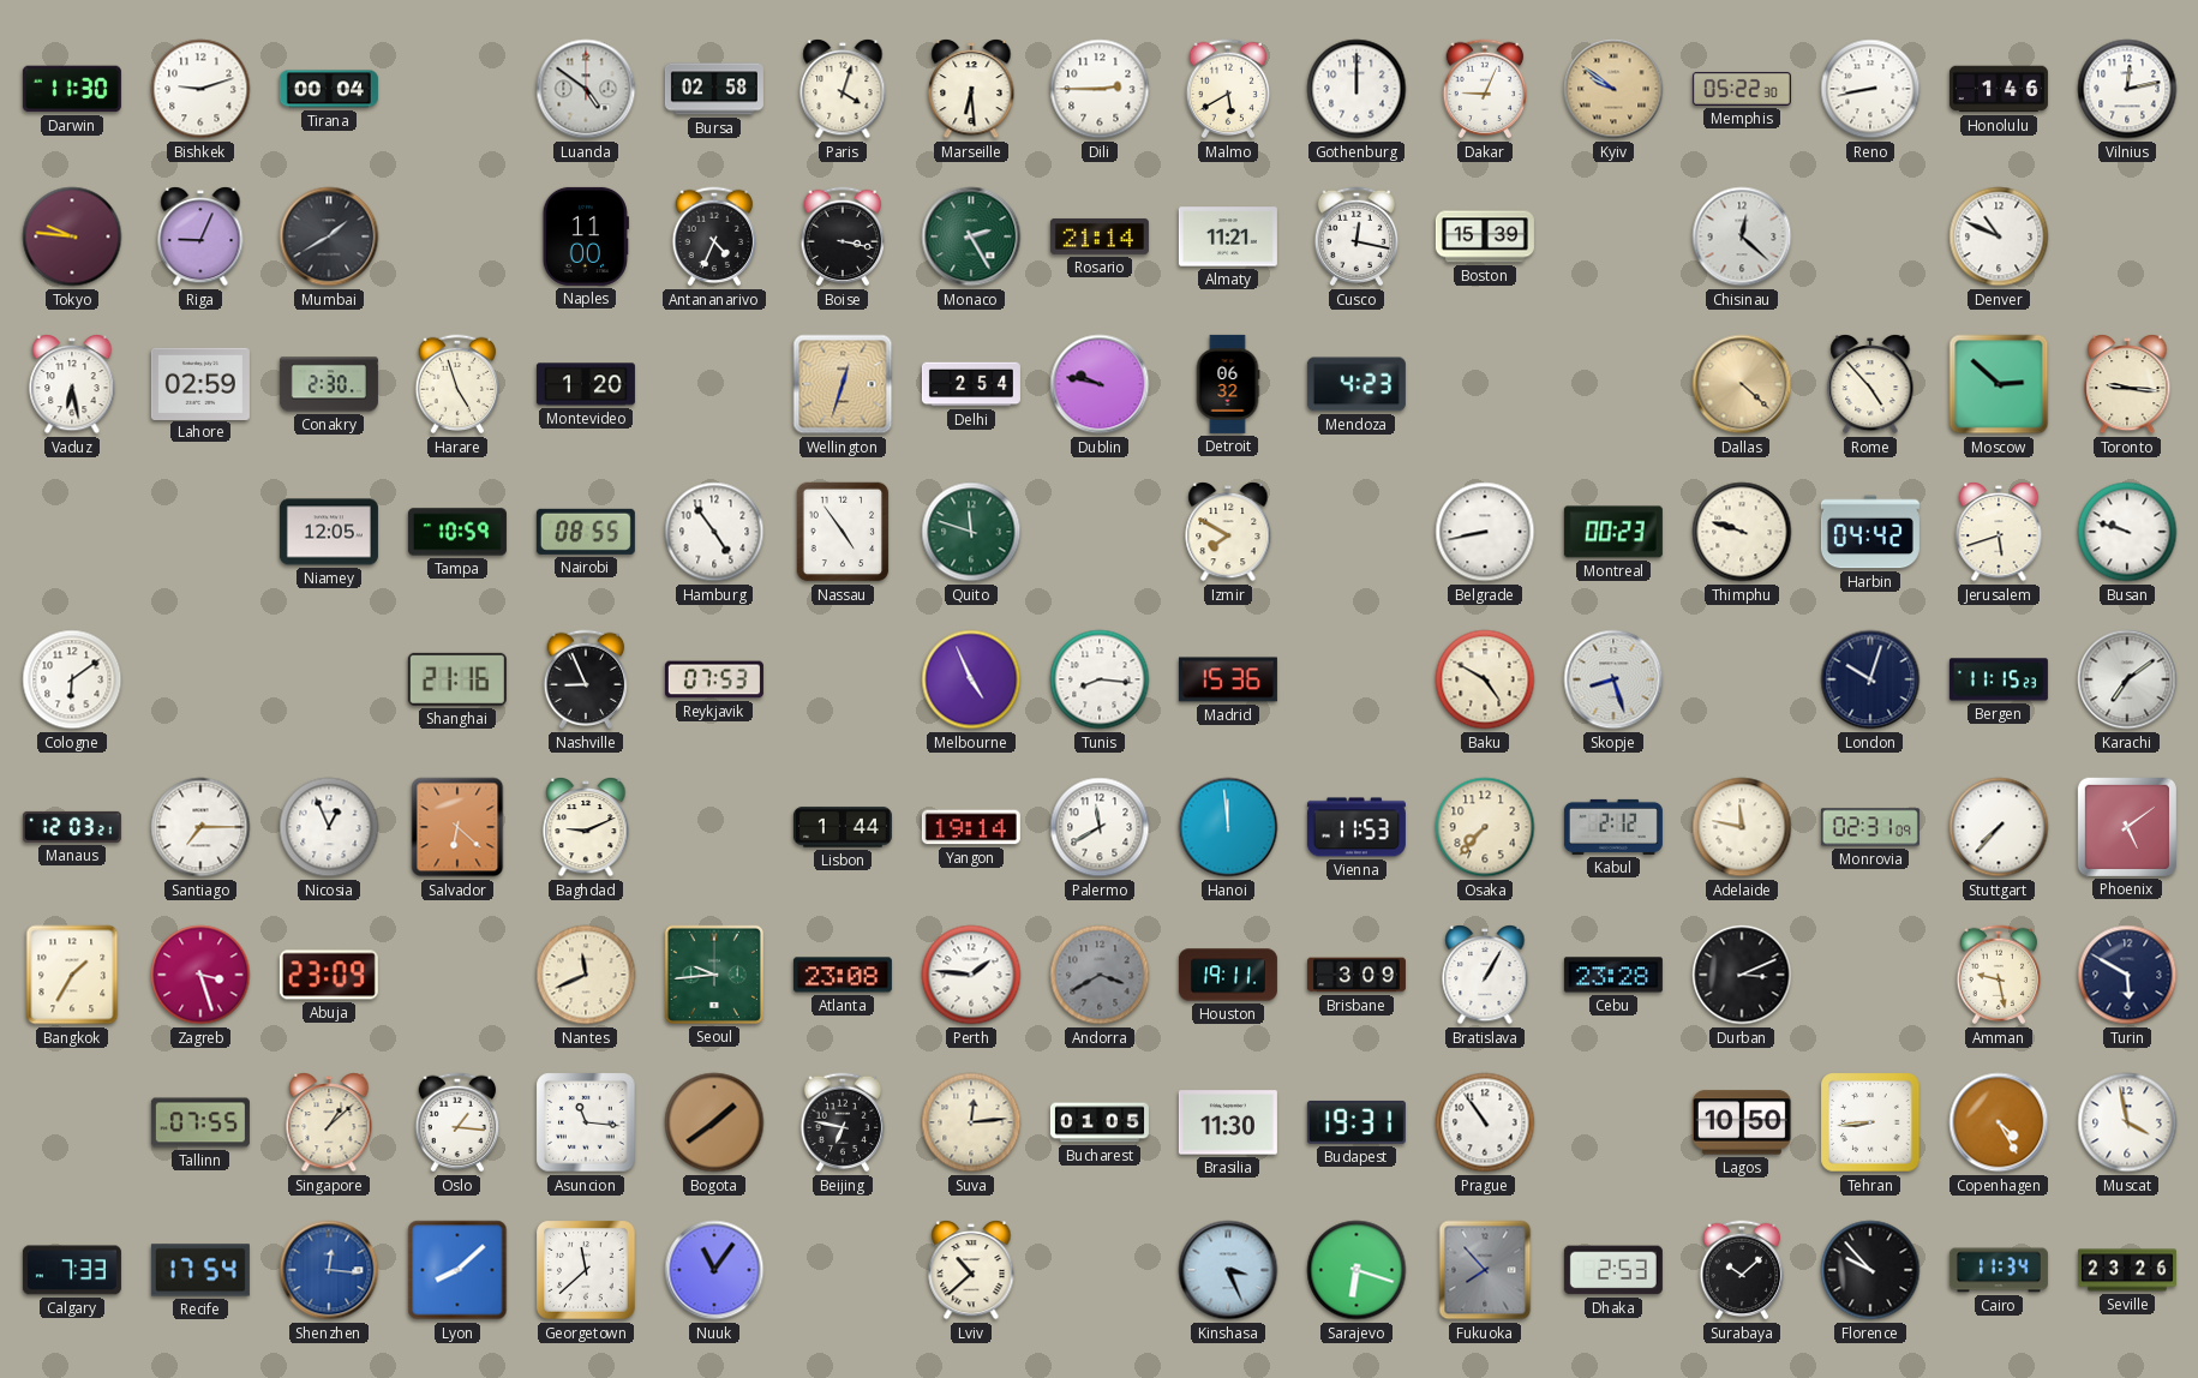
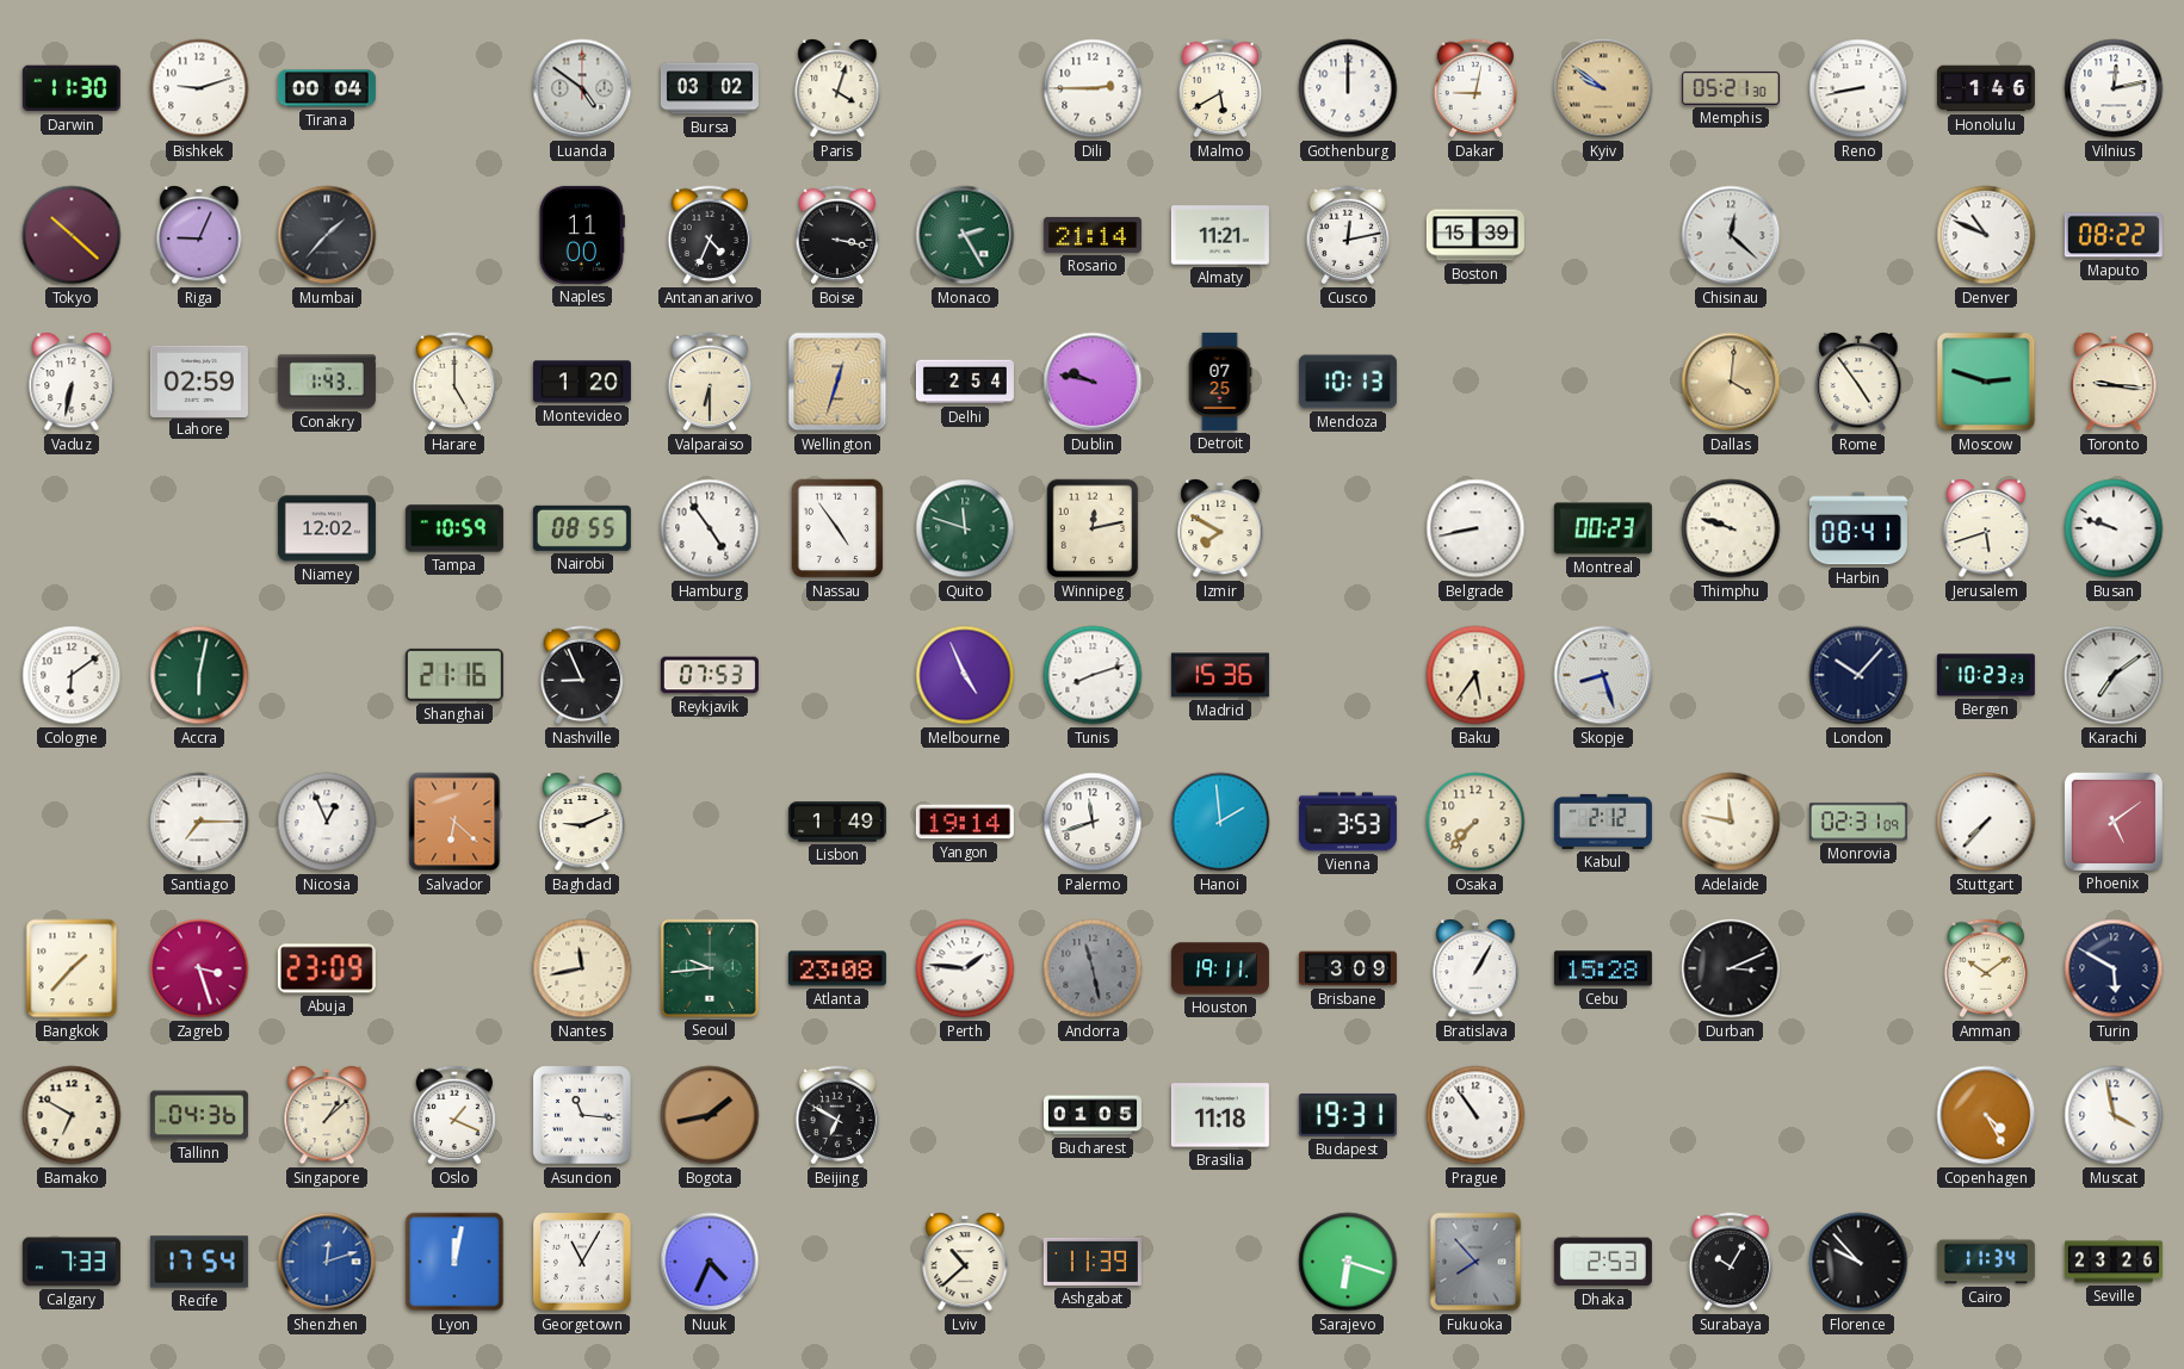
Bursa: 02:58 -> 03:02 (710, 88)
Marseille: 6:29 -> none (971, 90)
Dakar: 9:04 -> 9:02 (1475, 88)
Memphis: 05:22 -> 05:21 (1731, 88)
Tokyo: 9:46 -> 10:22 (72, 235)
Mumbai: 1:40 -> 1:37 (327, 235)
Cusco: 12:17 -> 12:13 (1348, 235)
Maputo: none -> 08:22 (2114, 235)
Vaduz: 6:28 -> 6:32 (72, 383)
Conakry: 2:30 -> 1:43 (327, 382)
Harare: 4:57 -> 5:00 (454, 382)
Valparaiso: none -> 6:30 (710, 382)
Detroit: 06:32 -> 07:25 (1220, 382)
Mendoza: 4:23 -> 10:13 (1348, 382)
Dallas: 4:22 -> 4:01 (1731, 382)
Rome: 4:53 -> 4:54 (1858, 383)
Moscow: 2:52 -> 2:48 (1986, 382)
Niamey: 12:05 -> 12:02 (327, 528)
Winnipeg: none -> 12:13 (1093, 528)
Harbin: 04:42 -> 08:41 (1858, 528)
Accra: none -> 6:02 (199, 675)
Tunis: 8:16 -> 8:12 (1093, 675)
Baku: 4:50 -> 5:36 (1475, 675)
London: 10:03 -> 10:07 (1858, 675)
Bergen: 11:15 -> 10:23 (1986, 675)
Manaus: 12:03 -> none (72, 827)
Lisbon: 1:44 -> 1:49 (837, 822)
Palermo: 11:40 -> 11:42 (1093, 822)
Hanoi: 11:59 -> 1:59 (1220, 822)
Vienna: 11:53 -> 3:53 (1348, 822)
Bangkok: 1:35 -> 1:37 (72, 968)
Nantes: 11:41 -> 11:43 (582, 968)
Andorra: 3:40 -> 11:28 (1093, 968)
Cebu: 23:28 -> 15:28 (1603, 968)
Amman: 9:28 -> 10:09 (1986, 968)
Bamako: none -> 6:50 (72, 1115)
Tallinn: 07:55 -> 04:36 (199, 1115)
Oslo: 1:16 -> 1:19 (454, 1115)
Bogota: 1:39 -> 1:43 (710, 1115)
Beijing: 6:47 -> 6:50 (837, 1115)
Suva: 12:14 -> none (971, 1122)
Brasilia: 11:30 -> 11:18 (1220, 1115)
Lagos: 10:50 -> none (1742, 1122)
Tehran: 8:44 -> none (1870, 1122)
Shenzhen: 12:16 -> 12:12 (327, 1262)
Lyon: 8:08 -> 12:02 (454, 1262)
Georgetown: 11:38 -> 11:05 (582, 1262)
Nuuk: 11:06 -> 4:34 (710, 1262)
Ashgabat: none -> 11:39 (1093, 1262)
Kinshasa: 3:26 -> none (1228, 1270)
Surabaya: 10:08 -> 10:05 (1731, 1262)
